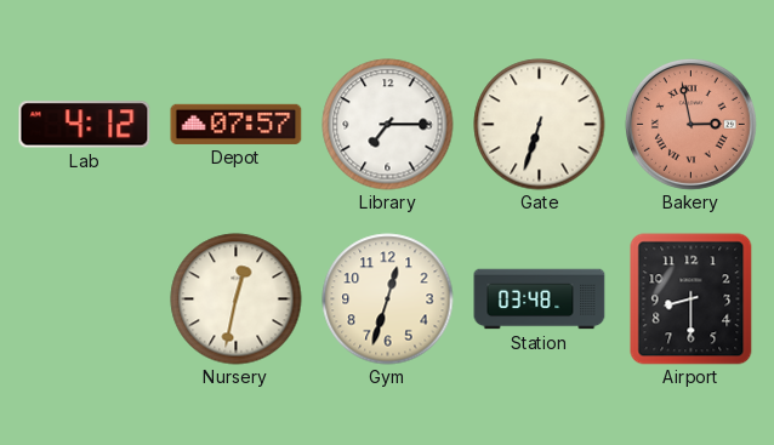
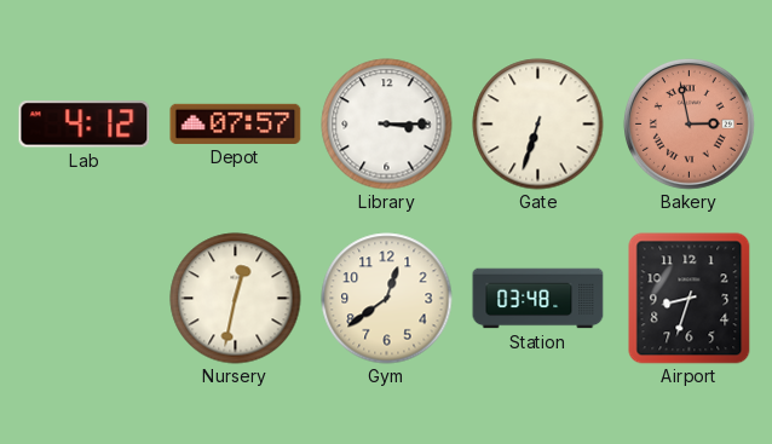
Library: 7:15 -> 3:15 (387, 125)
Gym: 12:33 -> 12:39 (387, 299)
Airport: 8:30 -> 8:33 (690, 299)
